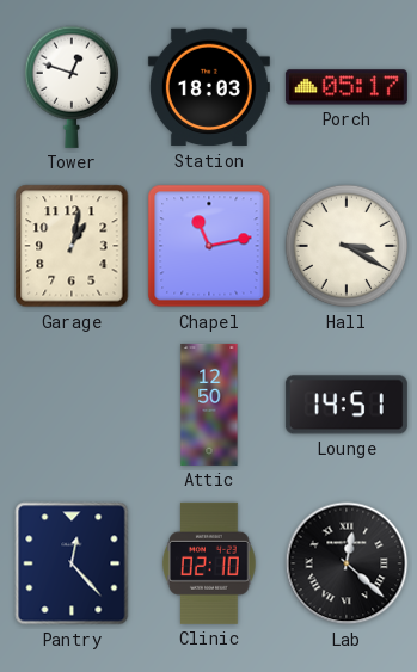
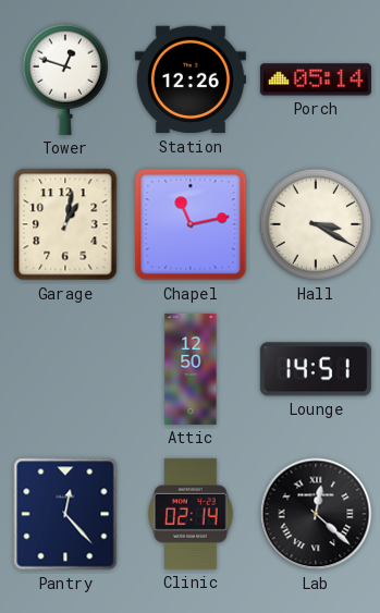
Station: 18:03 -> 12:26 (191, 79)
Porch: 05:17 -> 05:14 (316, 79)
Clinic: 02:10 -> 02:14 (192, 514)
